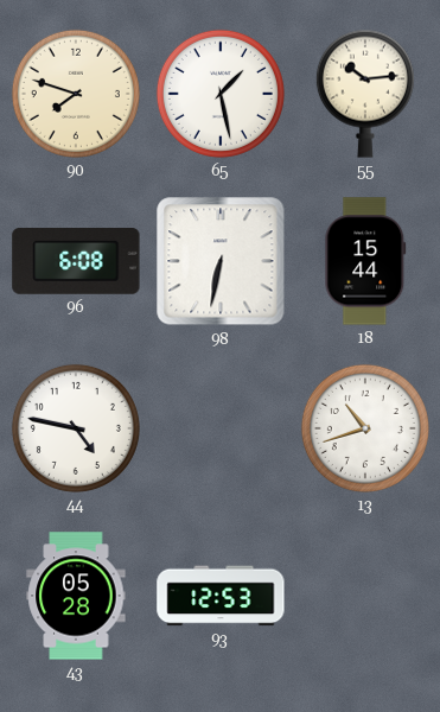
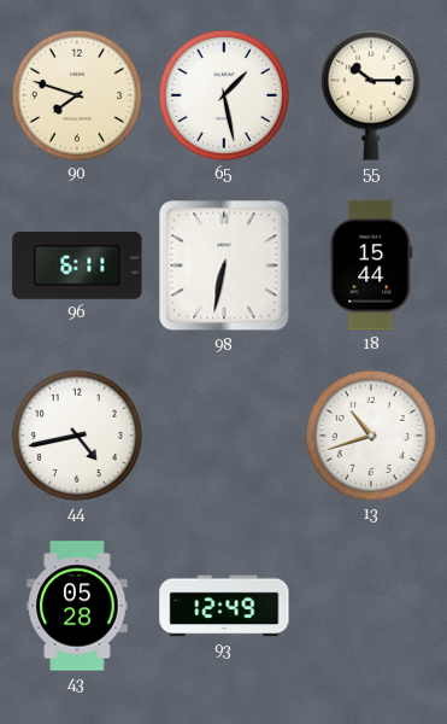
55: 10:14 -> 10:15 (371, 95)
96: 6:08 -> 6:11 (77, 265)
44: 4:47 -> 4:43 (77, 436)
93: 12:53 -> 12:49 (224, 606)
